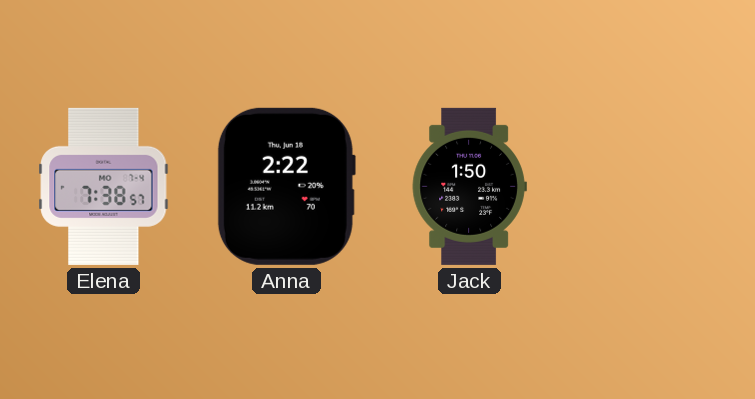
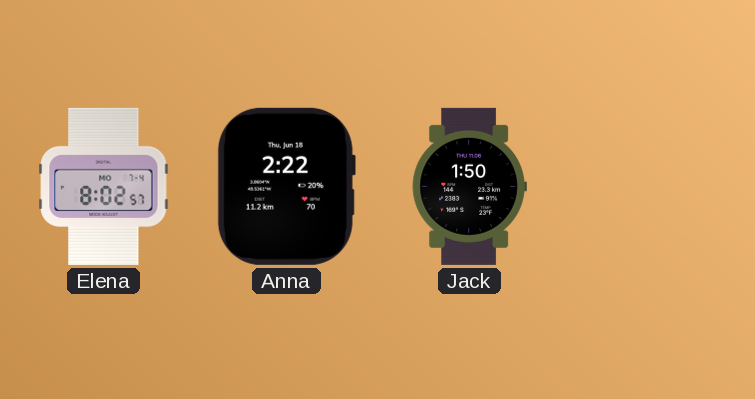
Elena: 7:38 -> 8:02 (104, 186)
